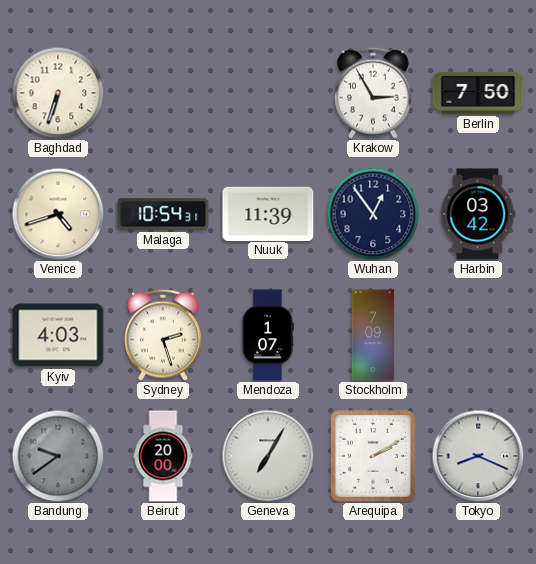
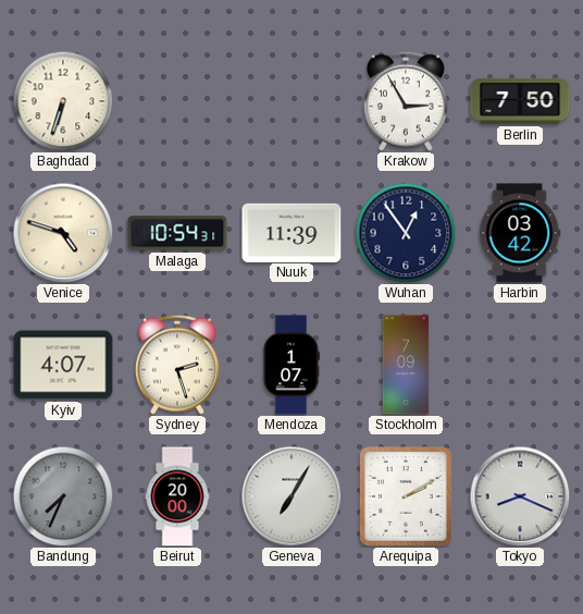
Venice: 4:42 -> 4:48 (63, 233)
Kyiv: 4:03 -> 4:07 (63, 365)
Bandung: 9:39 -> 7:34 (63, 496)
